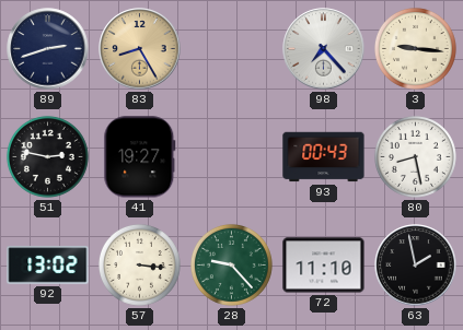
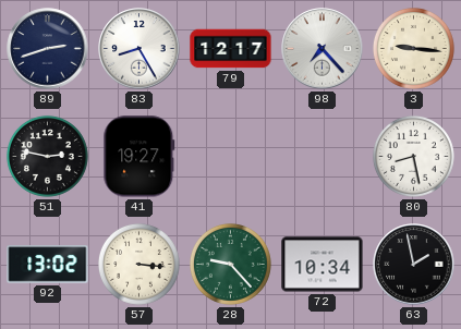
83 dial: champagne -> white (139, 49)
79: none -> 12:17 (231, 49)
93: 00:43 -> none (324, 157)
72: 11:10 -> 10:34 (323, 265)
